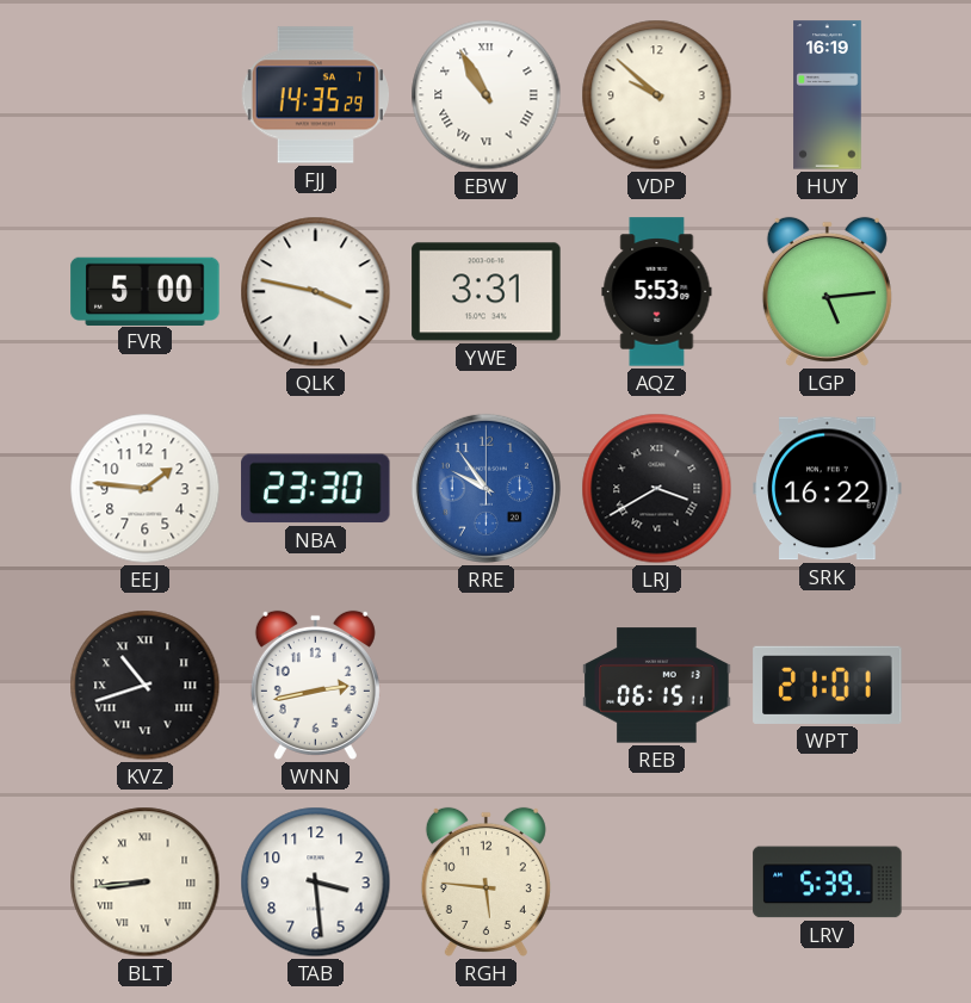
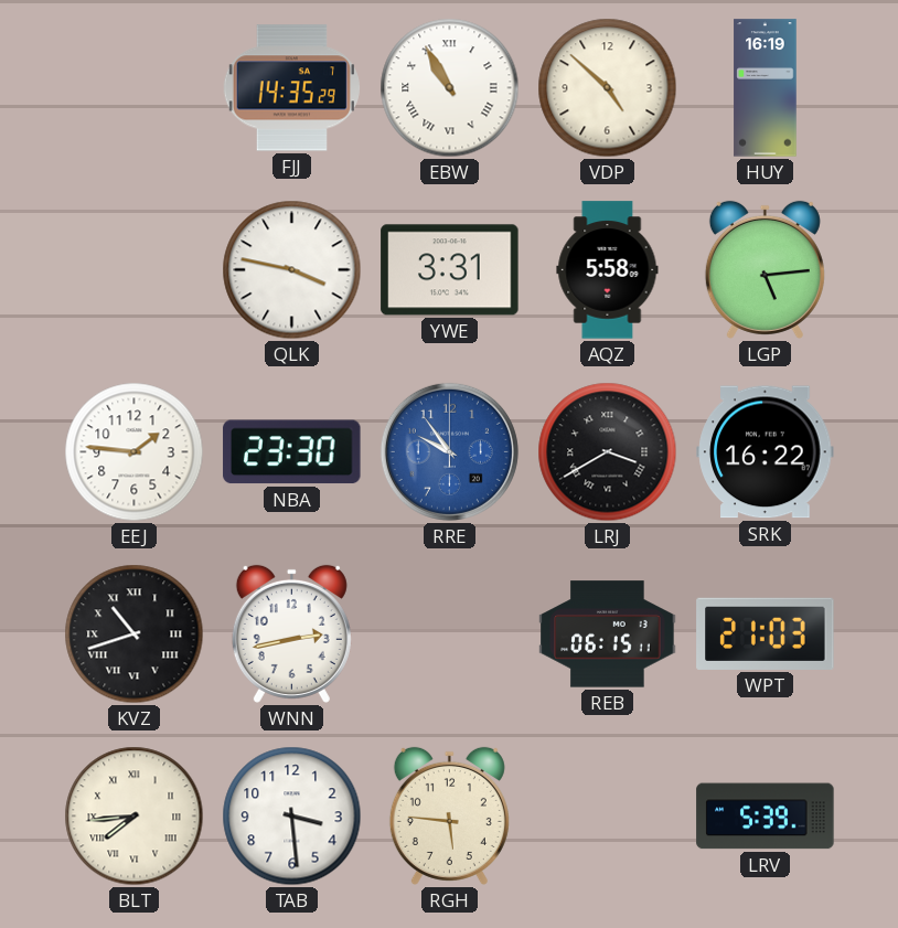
VDP: 9:52 -> 4:52 (608, 88)
FVR: 5:00 -> none (146, 291)
AQZ: 5:53 -> 5:58 (608, 270)
WPT: 21:01 -> 21:03 (766, 633)
BLT: 8:44 -> 7:44 (135, 817)
